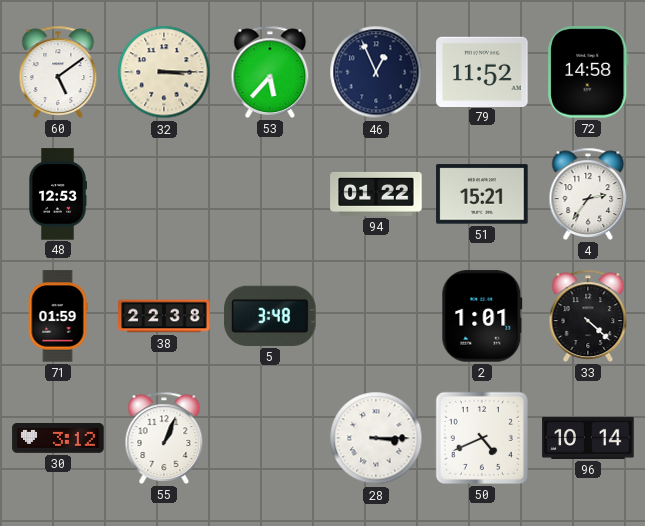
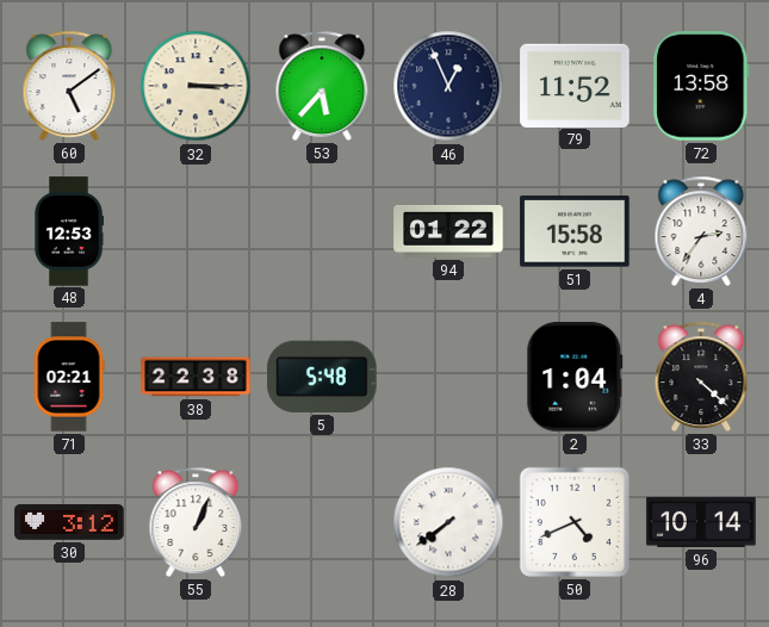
72: 14:58 -> 13:58 (701, 86)
51: 15:21 -> 15:58 (575, 231)
71: 01:59 -> 02:21 (69, 377)
5: 3:48 -> 5:48 (322, 377)
2: 1:01 -> 1:04 (575, 377)
28: 3:15 -> 7:39 (448, 522)
